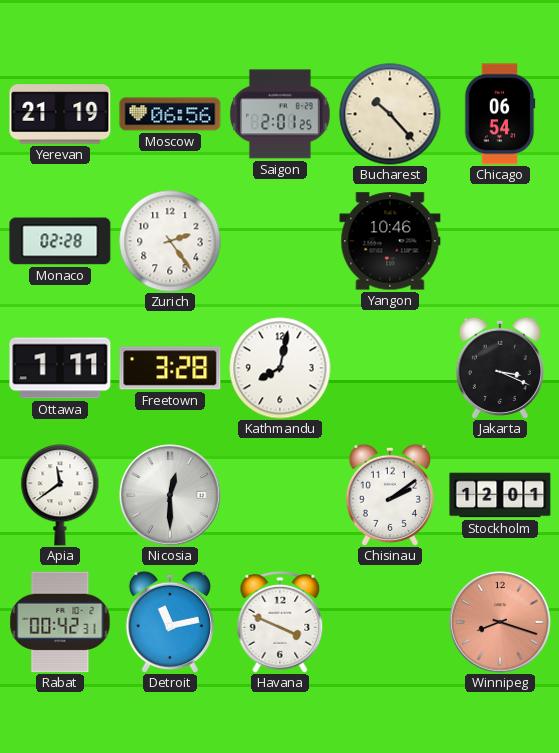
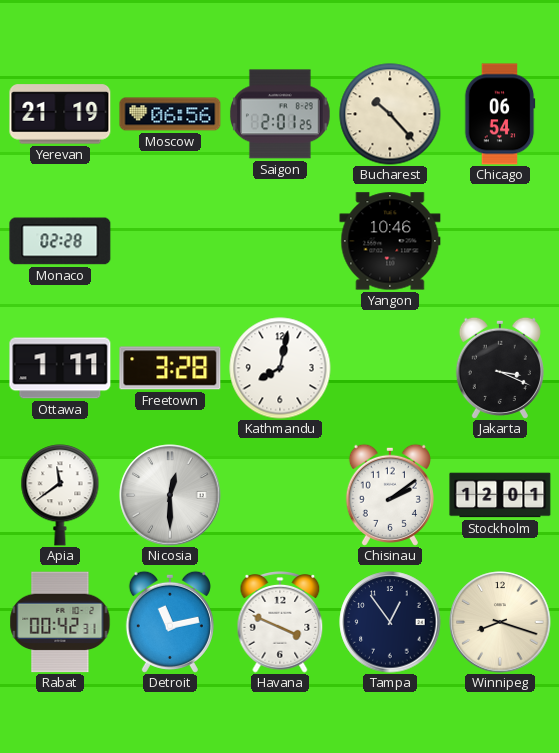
Zurich: 2:24 -> none (170, 241)
Tampa: none -> 12:54 (390, 622)
Winnipeg dial: salmon -> cream (500, 622)
